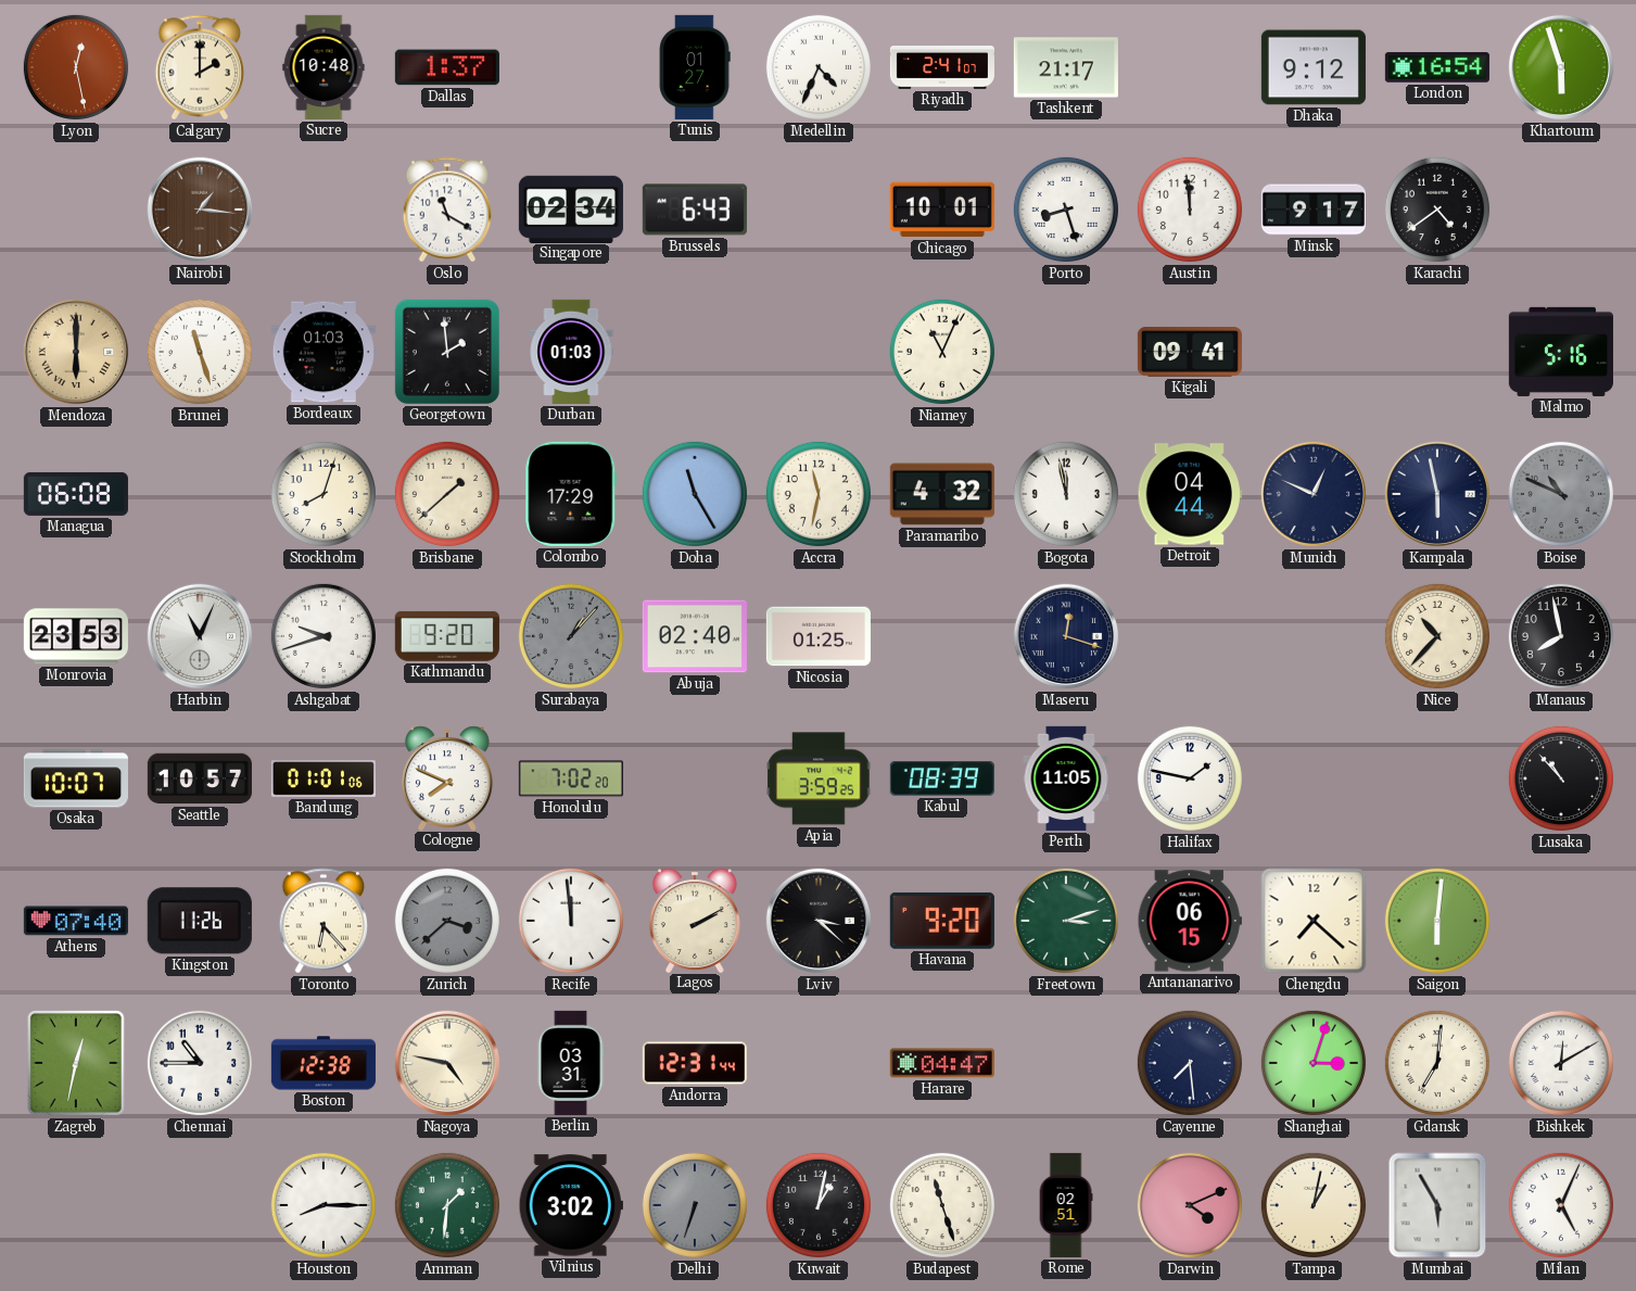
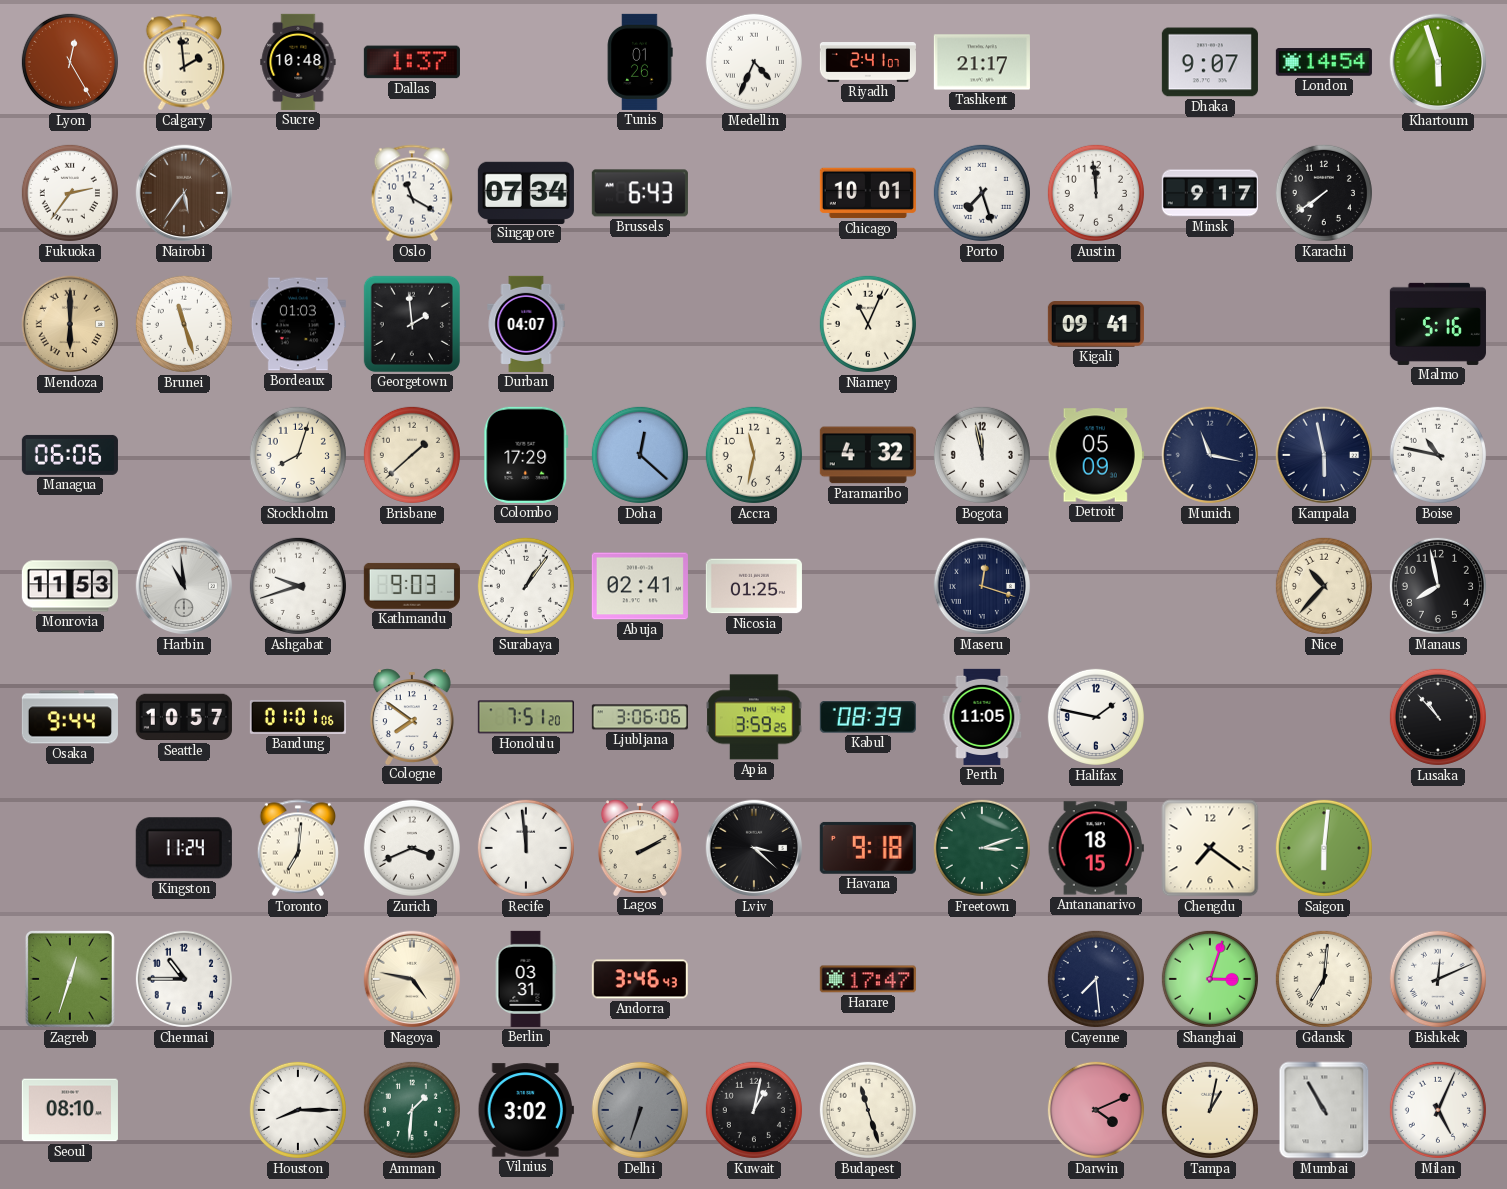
Lyon: 12:28 -> 12:25 (70, 62)
Calgary: 2:00 -> 1:59 (184, 62)
Tunis: 01:27 -> 01:26 (640, 62)
Dhaka: 9:12 -> 9:07 (1210, 62)
London: 16:54 -> 14:54 (1324, 62)
Fukuoka: none -> 2:36 (70, 193)
Nairobi: 1:16 -> 5:36 (184, 193)
Singapore: 02:34 -> 07:34 (526, 192)
Porto: 8:27 -> 7:27 (982, 193)
Karachi: 4:39 -> 7:39 (1324, 193)
Durban: 01:03 -> 04:07 (526, 324)
Managua: 06:08 -> 06:06 (70, 455)
Doha: 11:25 -> 12:22 (640, 455)
Detroit: 04:44 -> 05:09 (1096, 455)
Munich: 12:49 -> 11:17 (1210, 455)
Boise: 10:49 -> 10:47 (1438, 455)
Boise dial: grey -> white (1438, 455)
Monrovia: 23:53 -> 11:53 (70, 586)
Harbin: 11:04 -> 10:59 (184, 586)
Kathmandu: 9:20 -> 9:03 (412, 586)
Surabaya: 1:07 -> 1:06 (526, 586)
Surabaya dial: grey -> white (526, 586)
Abuja: 02:40 -> 02:41 (640, 586)
Osaka: 10:07 -> 9:44 (70, 717)
Cologne: 7:49 -> 7:51 (412, 716)
Honolulu: 7:02 -> 7:51 (526, 717)
Ljubljana: none -> 3:06 (640, 717)
Athens: 07:40 -> none (76, 921)
Kingston: 11:26 -> 11:24 (184, 848)
Toronto: 6:23 -> 7:01 (298, 848)
Zurich: 3:38 -> 3:41 (412, 848)
Zurich dial: grey -> white (412, 848)
Havana: 9:20 -> 9:18 (868, 848)
Antananarivo: 06:15 -> 18:15 (1096, 848)
Chengdu: 7:22 -> 7:21 (1210, 848)
Zagreb: 12:32 -> 12:33 (70, 979)
Boston: 12:38 -> none (324, 1063)
Andorra: 12:31 -> 3:46 (640, 979)
Harare: 04:47 -> 17:47 (868, 979)
Bishkek: 12:10 -> 12:11 (1438, 979)
Seoul: none -> 08:10 (70, 1110)
Rome: 02:51 -> none (1066, 1205)
Mumbai: 5:55 -> 10:55 (1324, 1110)
